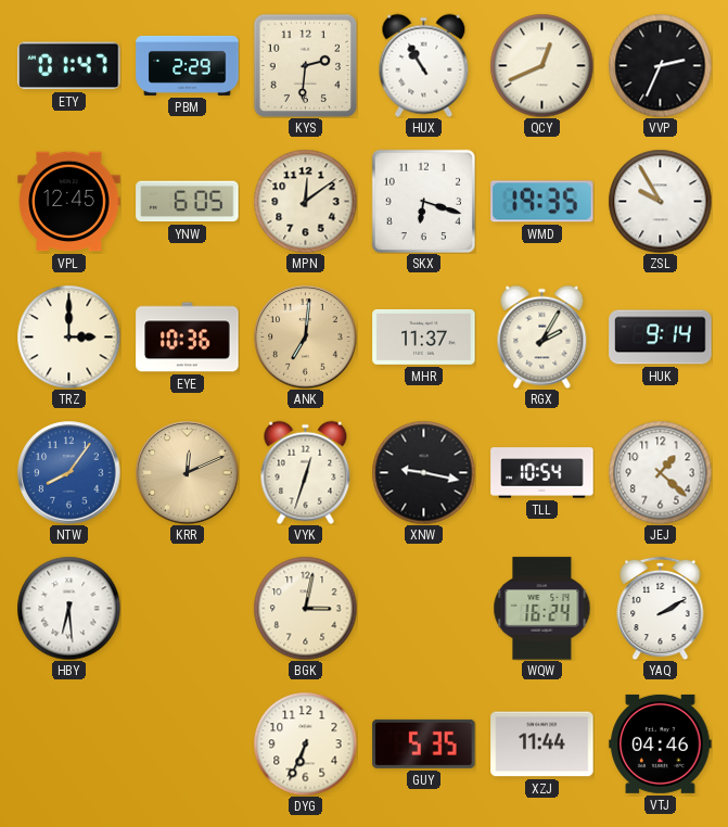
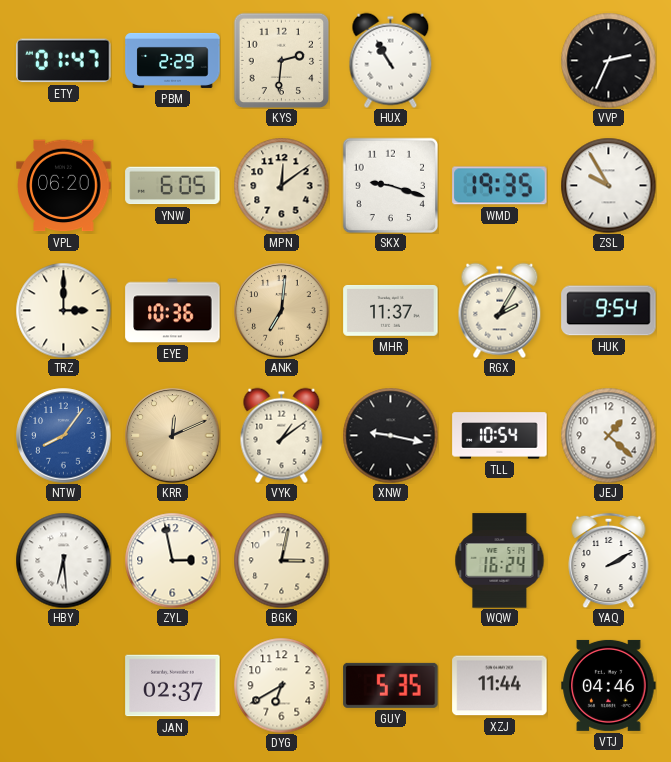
QCY: 12:41 -> none (541, 65)
VPL: 12:45 -> 06:20 (64, 186)
SKX: 6:18 -> 9:18 (390, 185)
HUK: 9:14 -> 9:54 (609, 311)
VYK: 12:33 -> 1:09 (282, 435)
ZYL: none -> 2:58 (172, 560)
JAN: none -> 02:37 (173, 686)
DYG: 6:34 -> 6:40 (281, 685)
